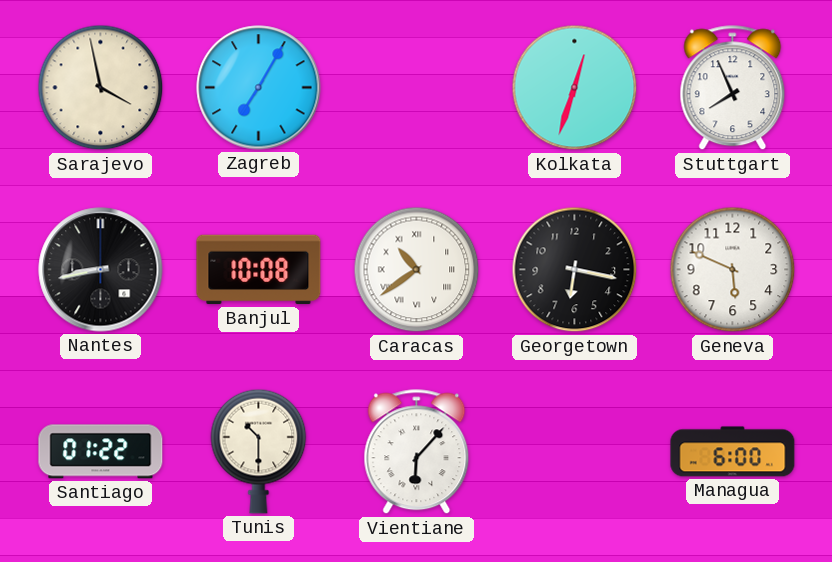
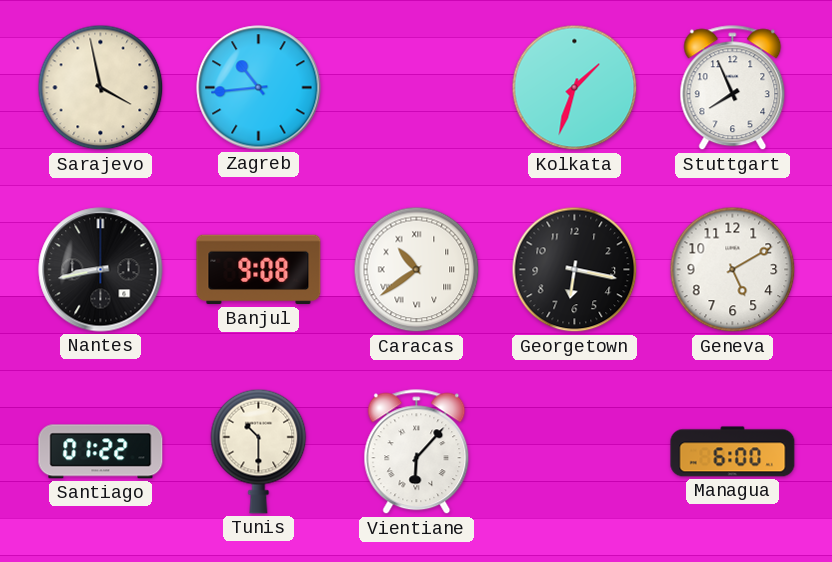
Zagreb: 7:05 -> 10:44 (259, 88)
Kolkata: 12:33 -> 1:33 (575, 88)
Banjul: 10:08 -> 9:08 (259, 270)
Geneva: 5:49 -> 5:10 (733, 270)
